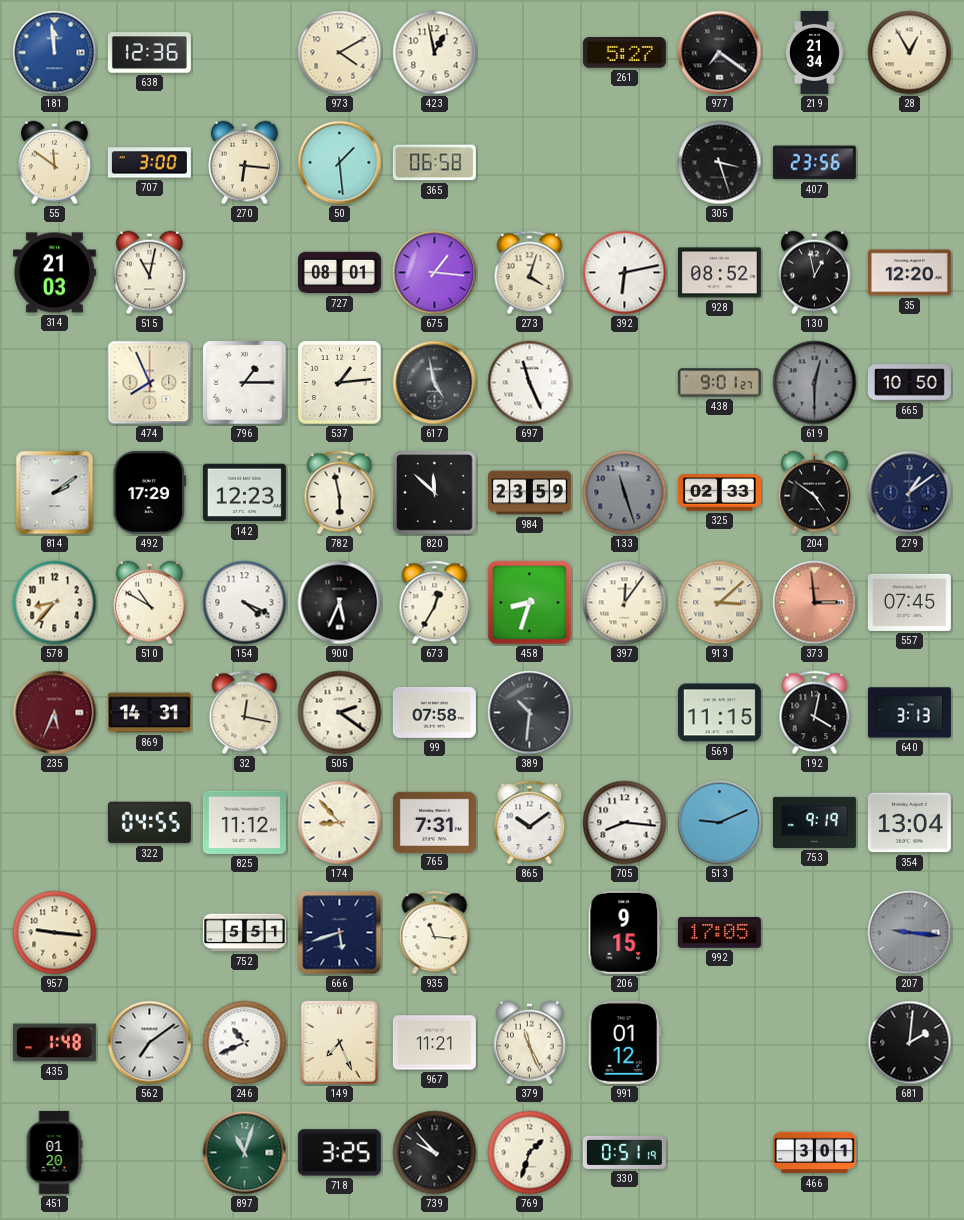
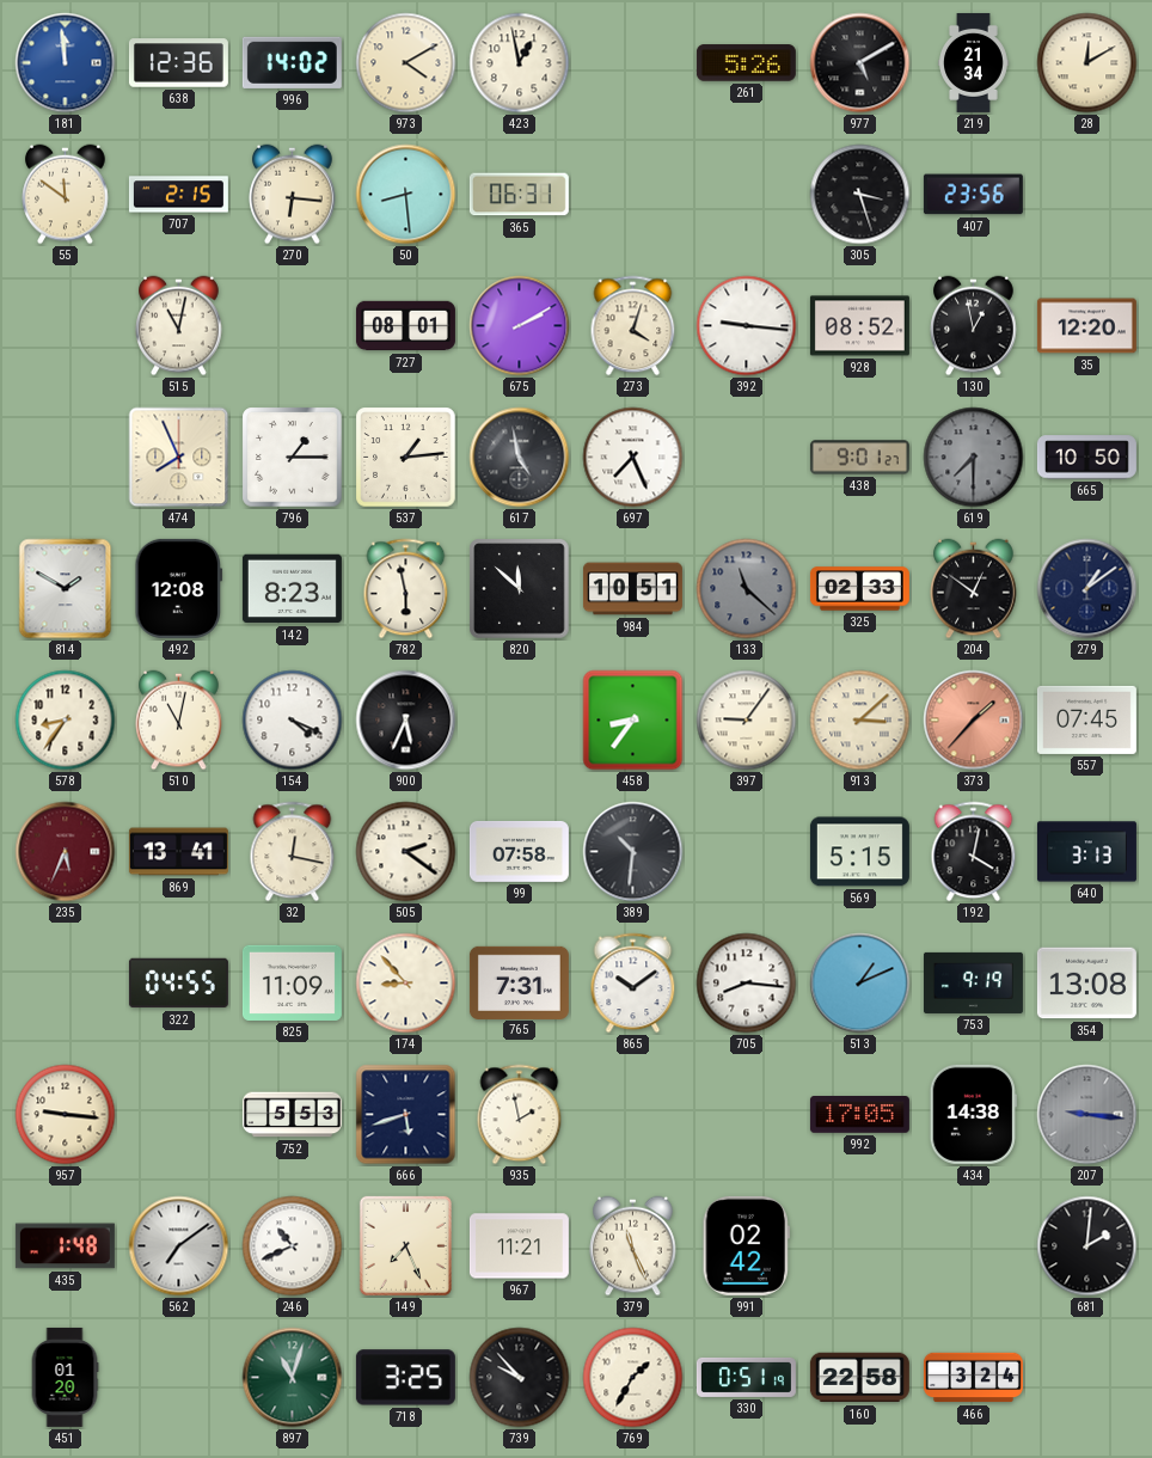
996: none -> 14:02 (292, 62)
261: 5:27 -> 5:26 (746, 63)
977: 7:21 -> 5:10 (860, 63)
28: 12:55 -> 12:10 (1087, 63)
707: 3:00 -> 2:15 (178, 195)
50: 1:29 -> 8:29 (406, 195)
365: 06:58 -> 06:31 (519, 195)
314: 21:03 -> none (54, 273)
675: 1:16 -> 2:10 (520, 326)
392: 6:13 -> 9:16 (747, 326)
697: 11:26 -> 7:26 (633, 458)
619: 12:30 -> 7:30 (974, 458)
814: 2:09 -> 1:50 (66, 589)
492: 17:29 -> 12:08 (179, 588)
142: 12:23 -> 8:23 (292, 589)
984: 23:59 -> 10:51 (632, 589)
133: 11:27 -> 11:22 (747, 589)
204: 4:51 -> 12:51 (974, 589)
578: 8:37 -> 8:36 (66, 721)
510: 10:50 -> 11:02 (179, 721)
673: 12:35 -> none (435, 603)
458: 8:33 -> 8:36 (633, 721)
397: 12:06 -> 9:06 (747, 721)
373: 2:59 -> 1:37 (974, 721)
869: 14:31 -> 13:41 (178, 852)
569: 11:15 -> 5:15 (859, 852)
825: 11:12 -> 11:09 (292, 982)
513: 9:11 -> 1:11 (860, 984)
354: 13:04 -> 13:08 (1086, 984)
752: 5:51 -> 5:53 (292, 1115)
935: 11:16 -> 1:58 (520, 1115)
206: 9:15 -> none (625, 932)
434: none -> 14:38 (973, 1114)
991: 01:12 -> 02:42 (746, 1245)
769: 1:33 -> 1:35 (633, 1378)
160: none -> 22:58 (859, 1378)
466: 3:01 -> 3:24 (973, 1378)
